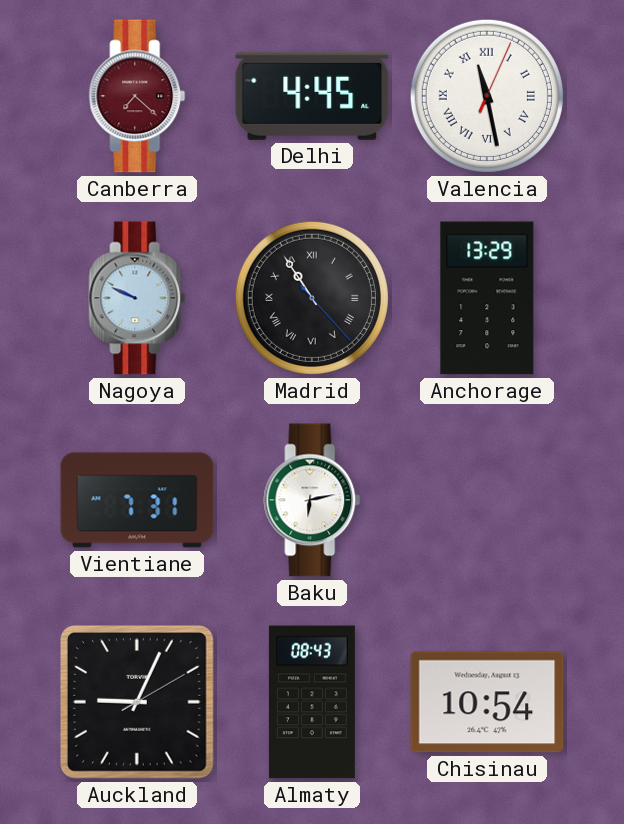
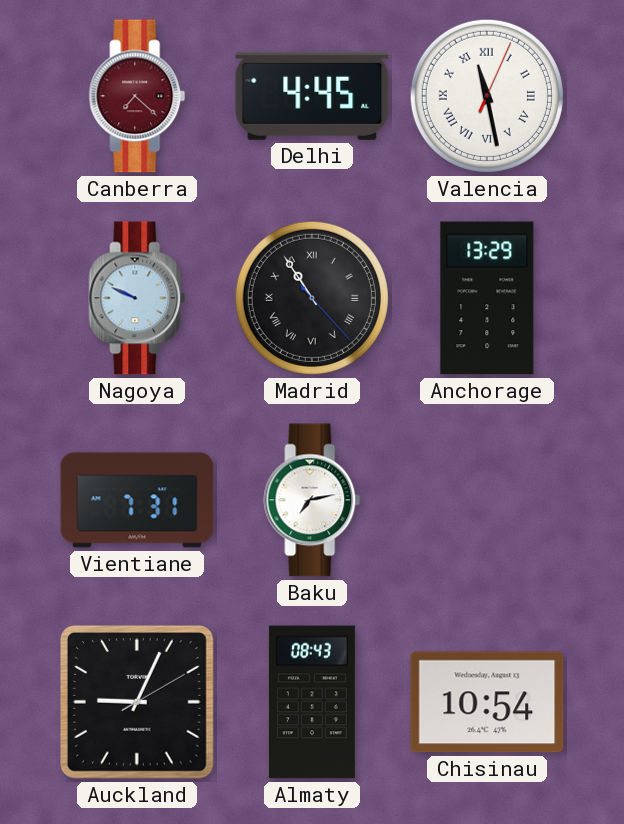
Baku: 6:13 -> 7:13 (312, 500)
